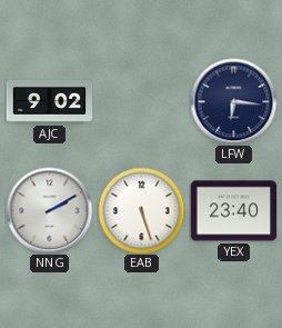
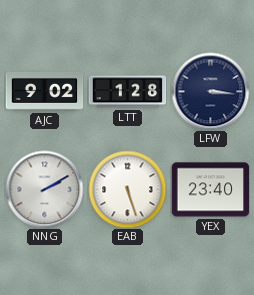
LTT: none -> 1:28 (127, 92)
LFW: 6:16 -> 3:16 (210, 91)
